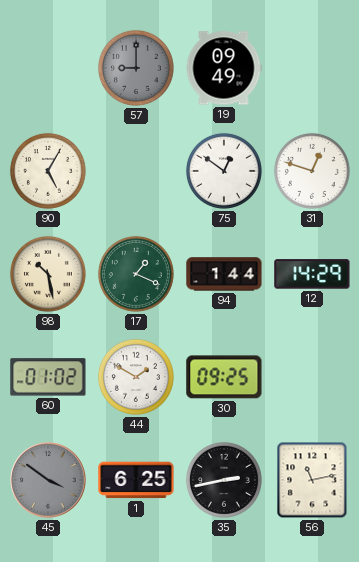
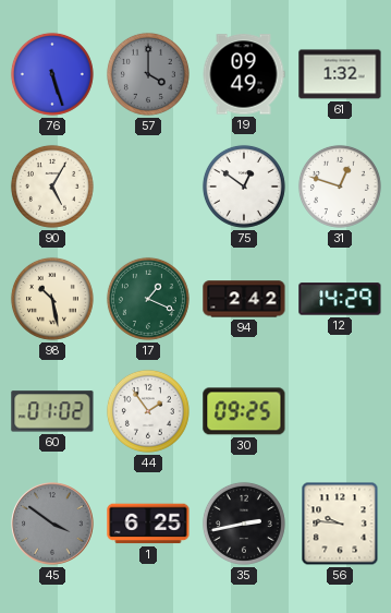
76: none -> 5:27 (52, 74)
57: 9:00 -> 4:00 (148, 74)
61: none -> 1:32 (340, 74)
94: 1:44 -> 2:42 (244, 299)
44: 1:50 -> 1:54 (148, 411)
56: 11:13 -> 9:46 (340, 524)
